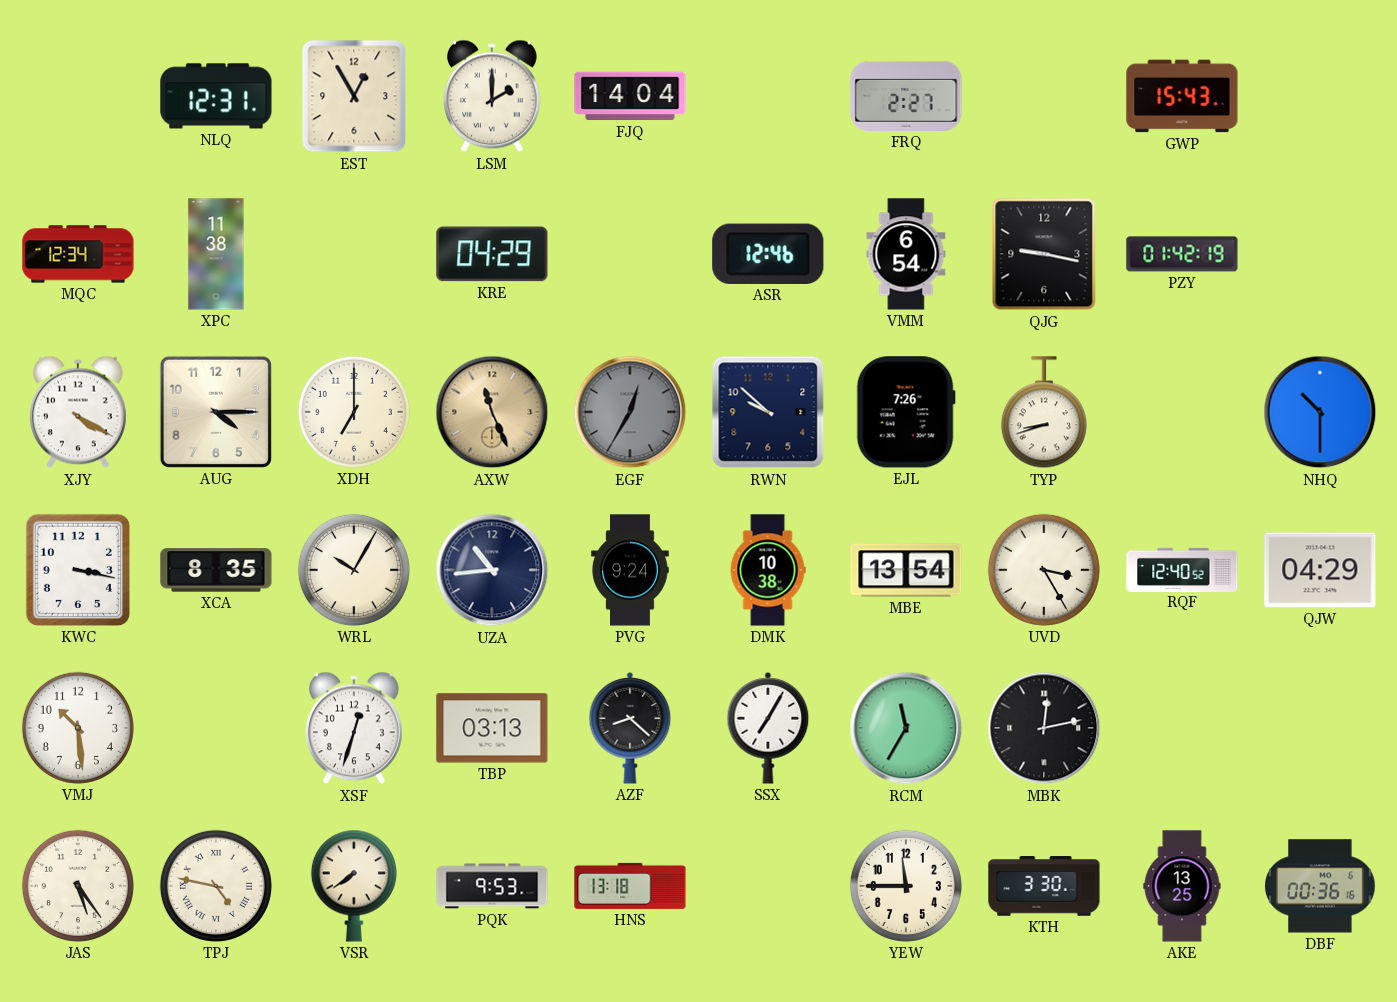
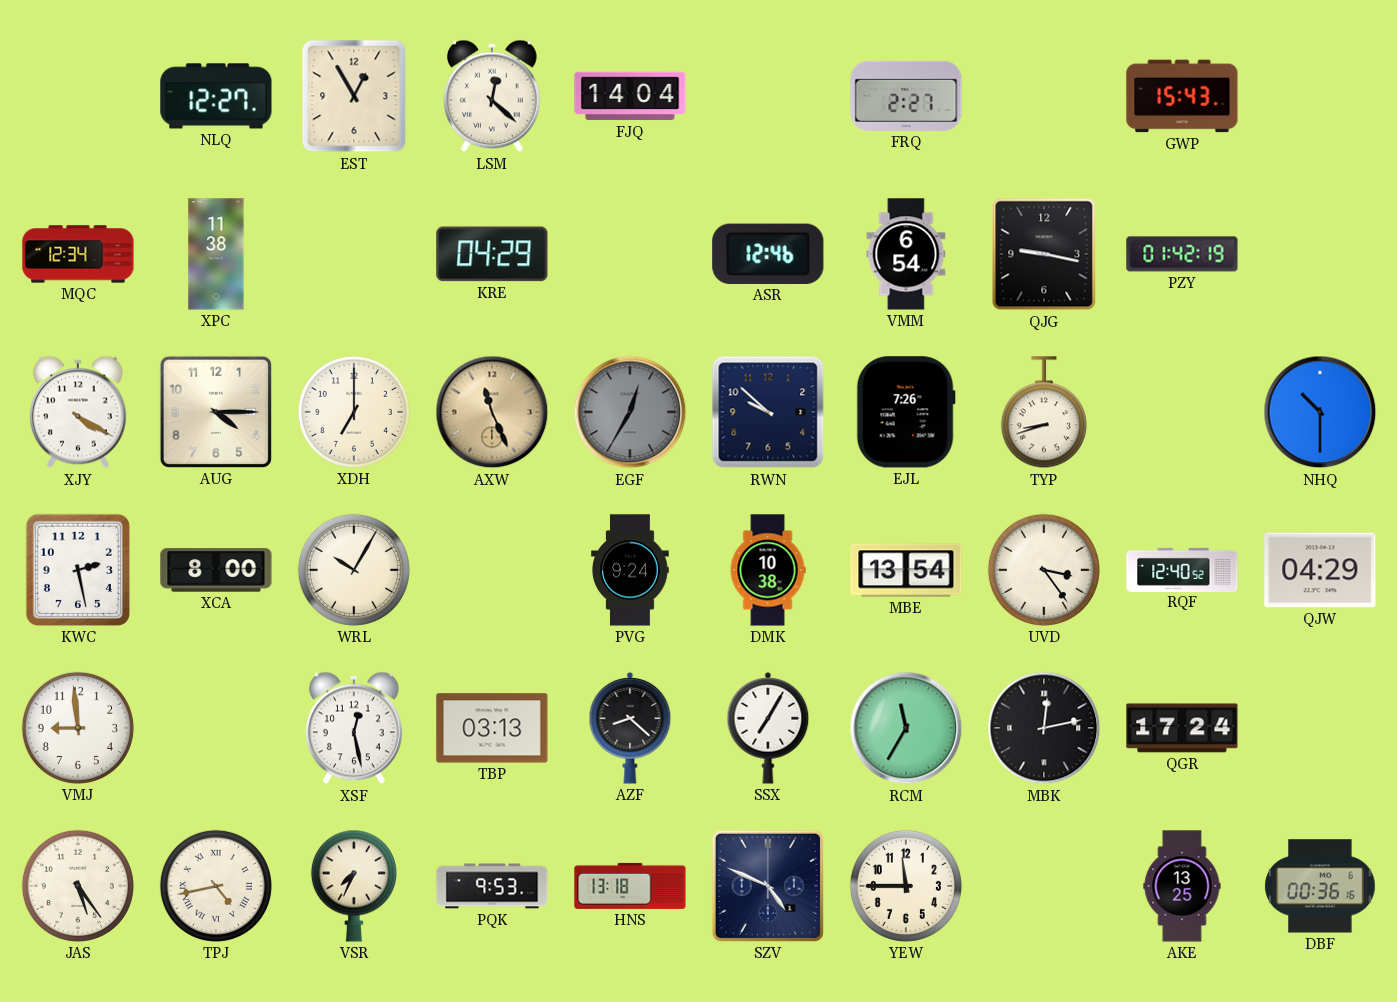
NLQ: 12:31 -> 12:27 (216, 96)
LSM: 2:00 -> 12:22 (492, 96)
KWC: 3:17 -> 2:28 (78, 570)
XCA: 8:35 -> 8:00 (216, 570)
UZA: 10:44 -> none (492, 570)
UVD: 3:25 -> 3:24 (1044, 570)
VMJ: 10:29 -> 8:59 (78, 728)
XSF: 12:33 -> 12:28 (354, 728)
QGR: none -> 17:24 (1182, 728)
TPJ: 4:47 -> 4:43 (216, 886)
VSR: 7:39 -> 7:34 (354, 886)
SZV: none -> 4:49 (768, 886)
KTH: 3:30 -> none (1044, 886)
